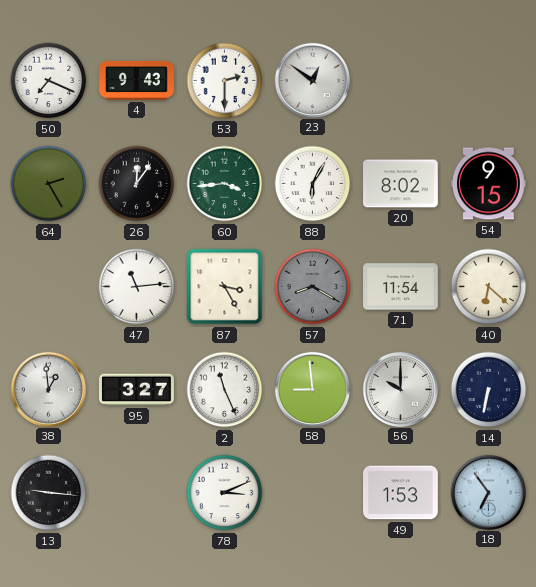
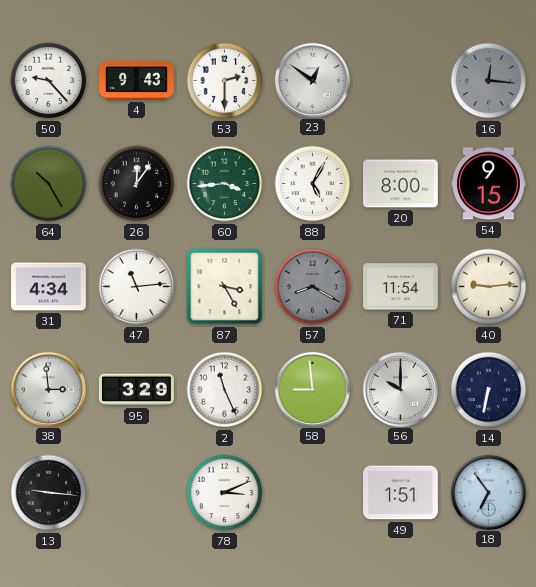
50: 7:19 -> 9:23 (49, 81)
16: none -> 12:16 (489, 81)
64: 2:25 -> 10:25 (49, 184)
88: 6:05 -> 5:05 (313, 184)
20: 8:02 -> 8:00 (401, 184)
31: none -> 4:34 (49, 287)
40: 6:22 -> 9:14 (489, 287)
38: 12:59 -> 2:59 (48, 389)
95: 3:27 -> 3:29 (137, 390)
49: 1:53 -> 1:51 (401, 493)
